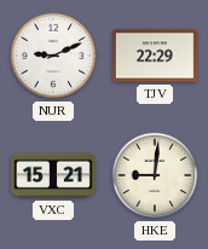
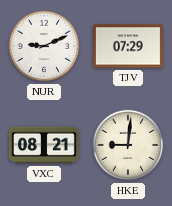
TJV: 22:29 -> 07:29 (128, 46)
VXC: 15:21 -> 08:21 (44, 145)
